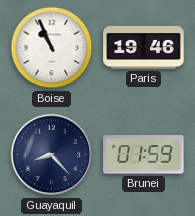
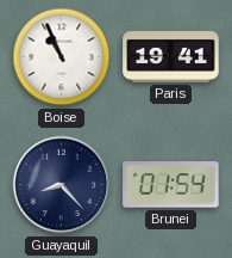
Paris: 19:46 -> 19:41 (171, 56)
Brunei: 01:59 -> 01:54 (171, 185)
